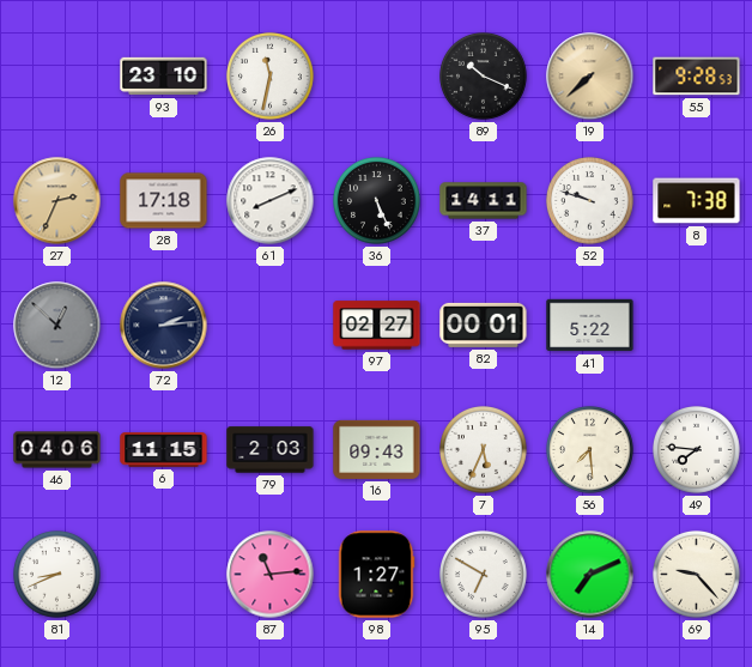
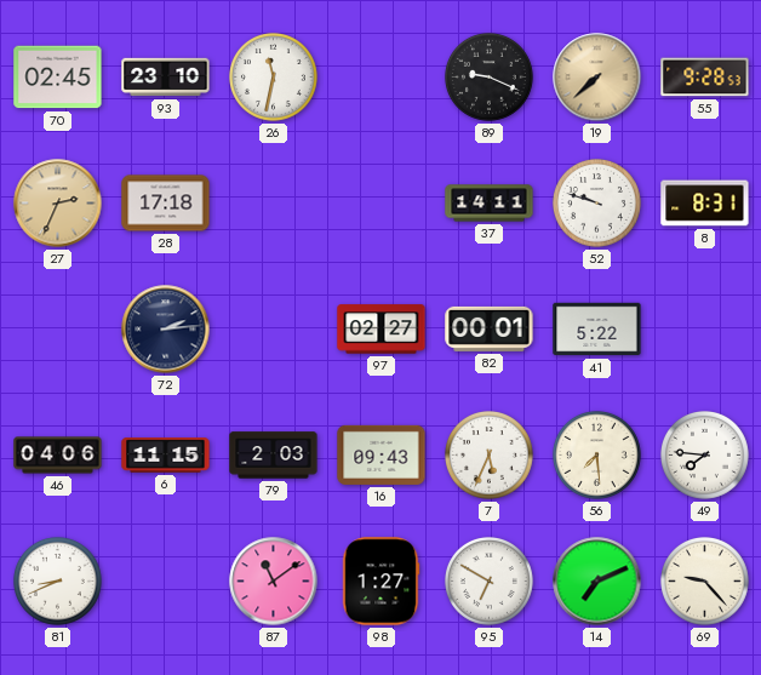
70: none -> 02:45 (58, 78)
89: 10:19 -> 9:19 (490, 78)
61: 8:11 -> none (271, 201)
36: 5:26 -> none (377, 201)
8: 7:38 -> 8:31 (705, 204)
12: 12:52 -> none (57, 326)
87: 11:14 -> 11:09 (274, 582)
